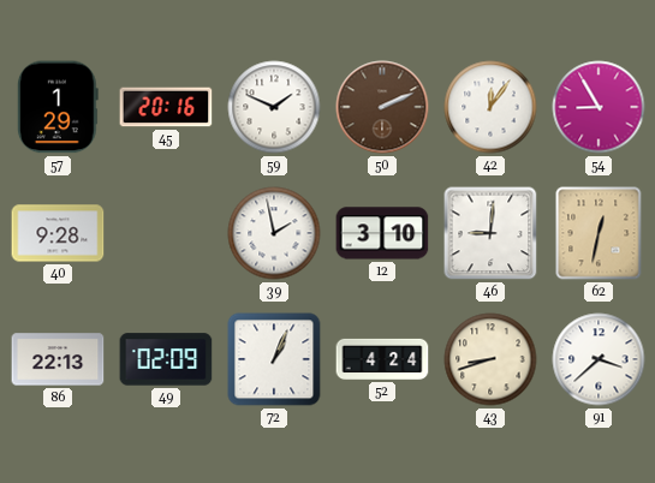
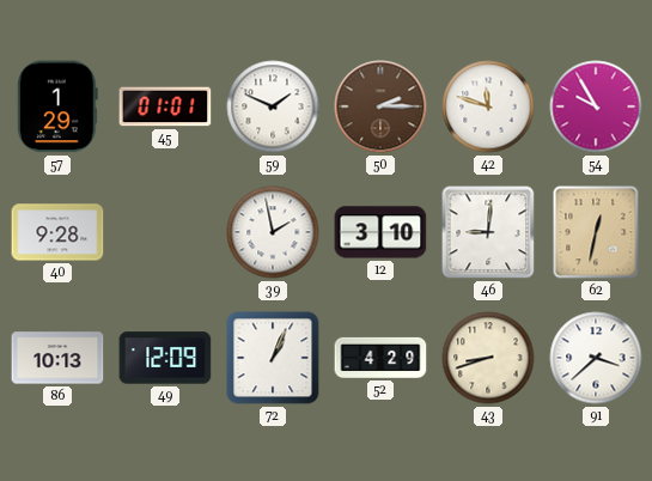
45: 20:16 -> 01:01 (165, 106)
50: 2:11 -> 2:15 (380, 106)
42: 12:06 -> 11:48 (488, 106)
54: 8:55 -> 9:55 (596, 106)
86: 22:13 -> 10:13 (57, 358)
49: 02:09 -> 12:09 (165, 358)
52: 4:24 -> 4:29 (380, 358)
